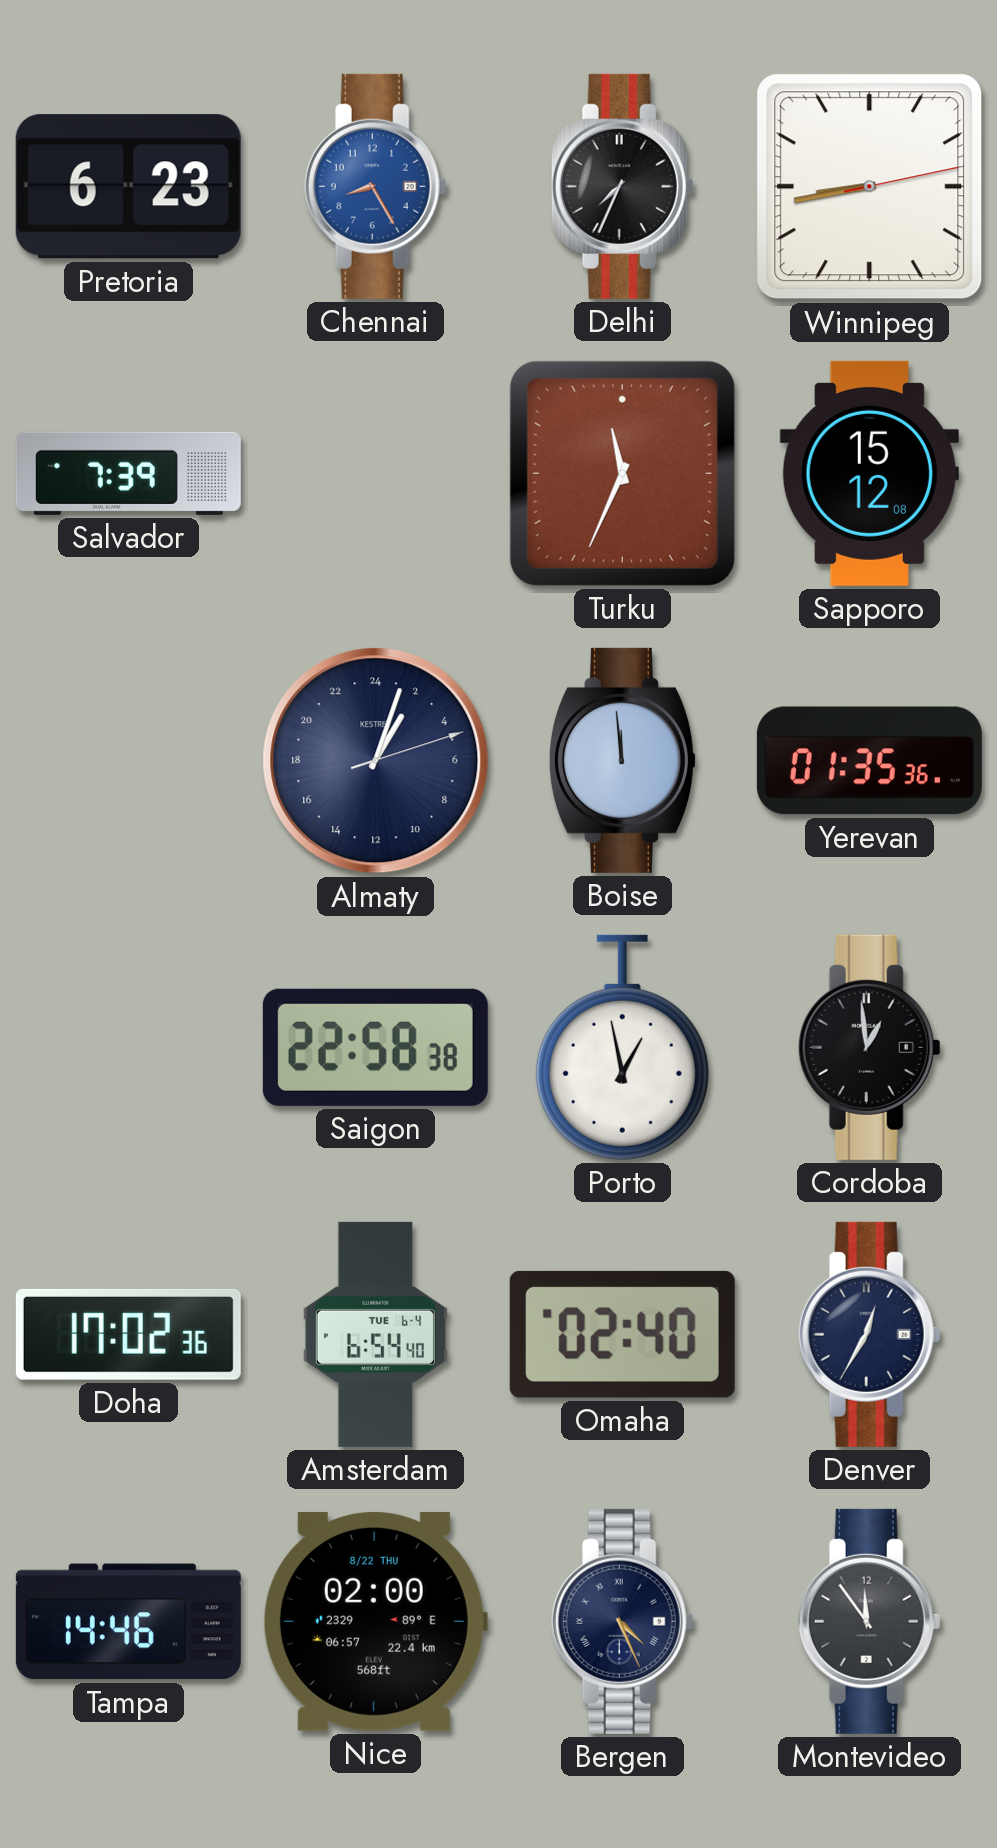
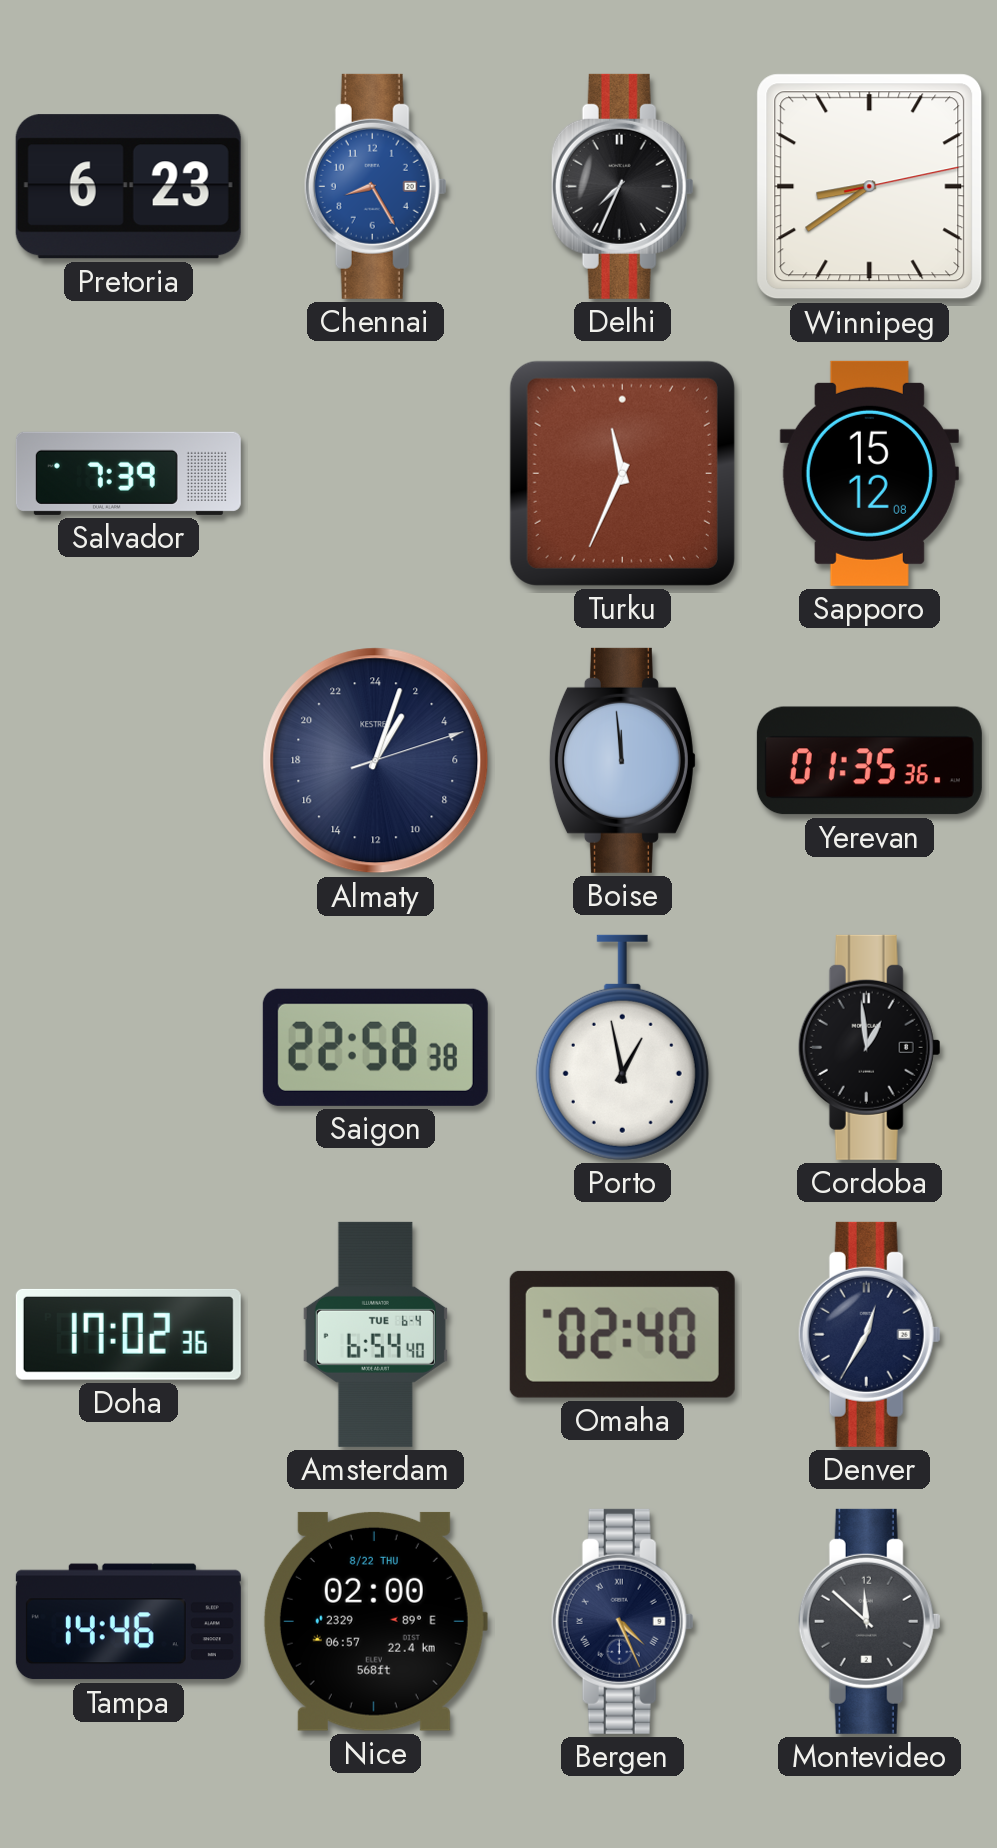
Winnipeg: 8:43 -> 8:39 (870, 187)
Montevideo: 11:54 -> 11:52 (869, 1621)
